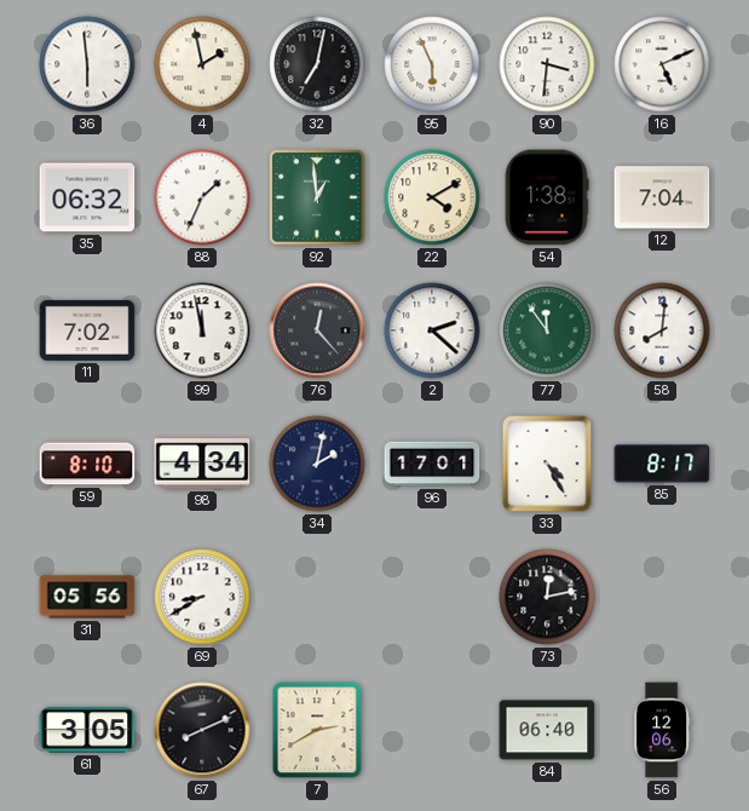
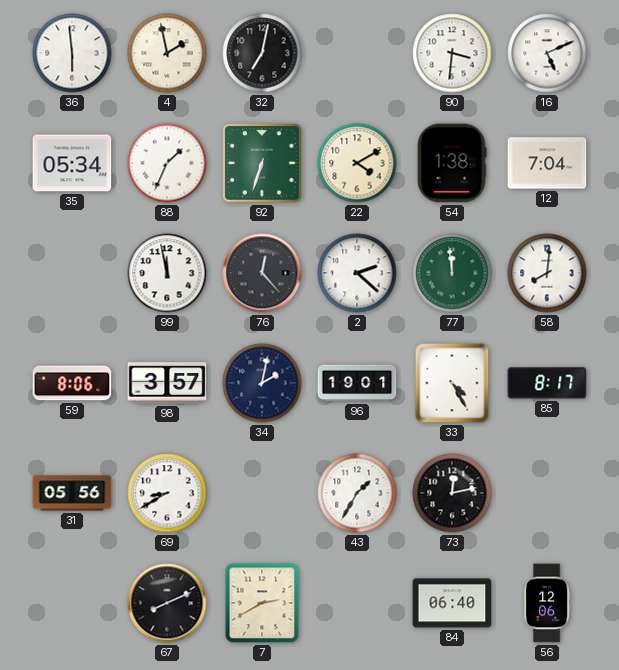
95: 5:56 -> none (432, 64)
35: 06:32 -> 05:34 (72, 163)
92: 12:59 -> 6:33 (262, 163)
11: 7:02 -> none (87, 330)
77: 11:54 -> 11:59 (452, 273)
59: 8:10 -> 8:06 (72, 383)
98: 4:34 -> 3:57 (167, 383)
96: 17:01 -> 19:01 (357, 383)
43: none -> 1:35 (357, 493)
61: 3:05 -> none (87, 730)
